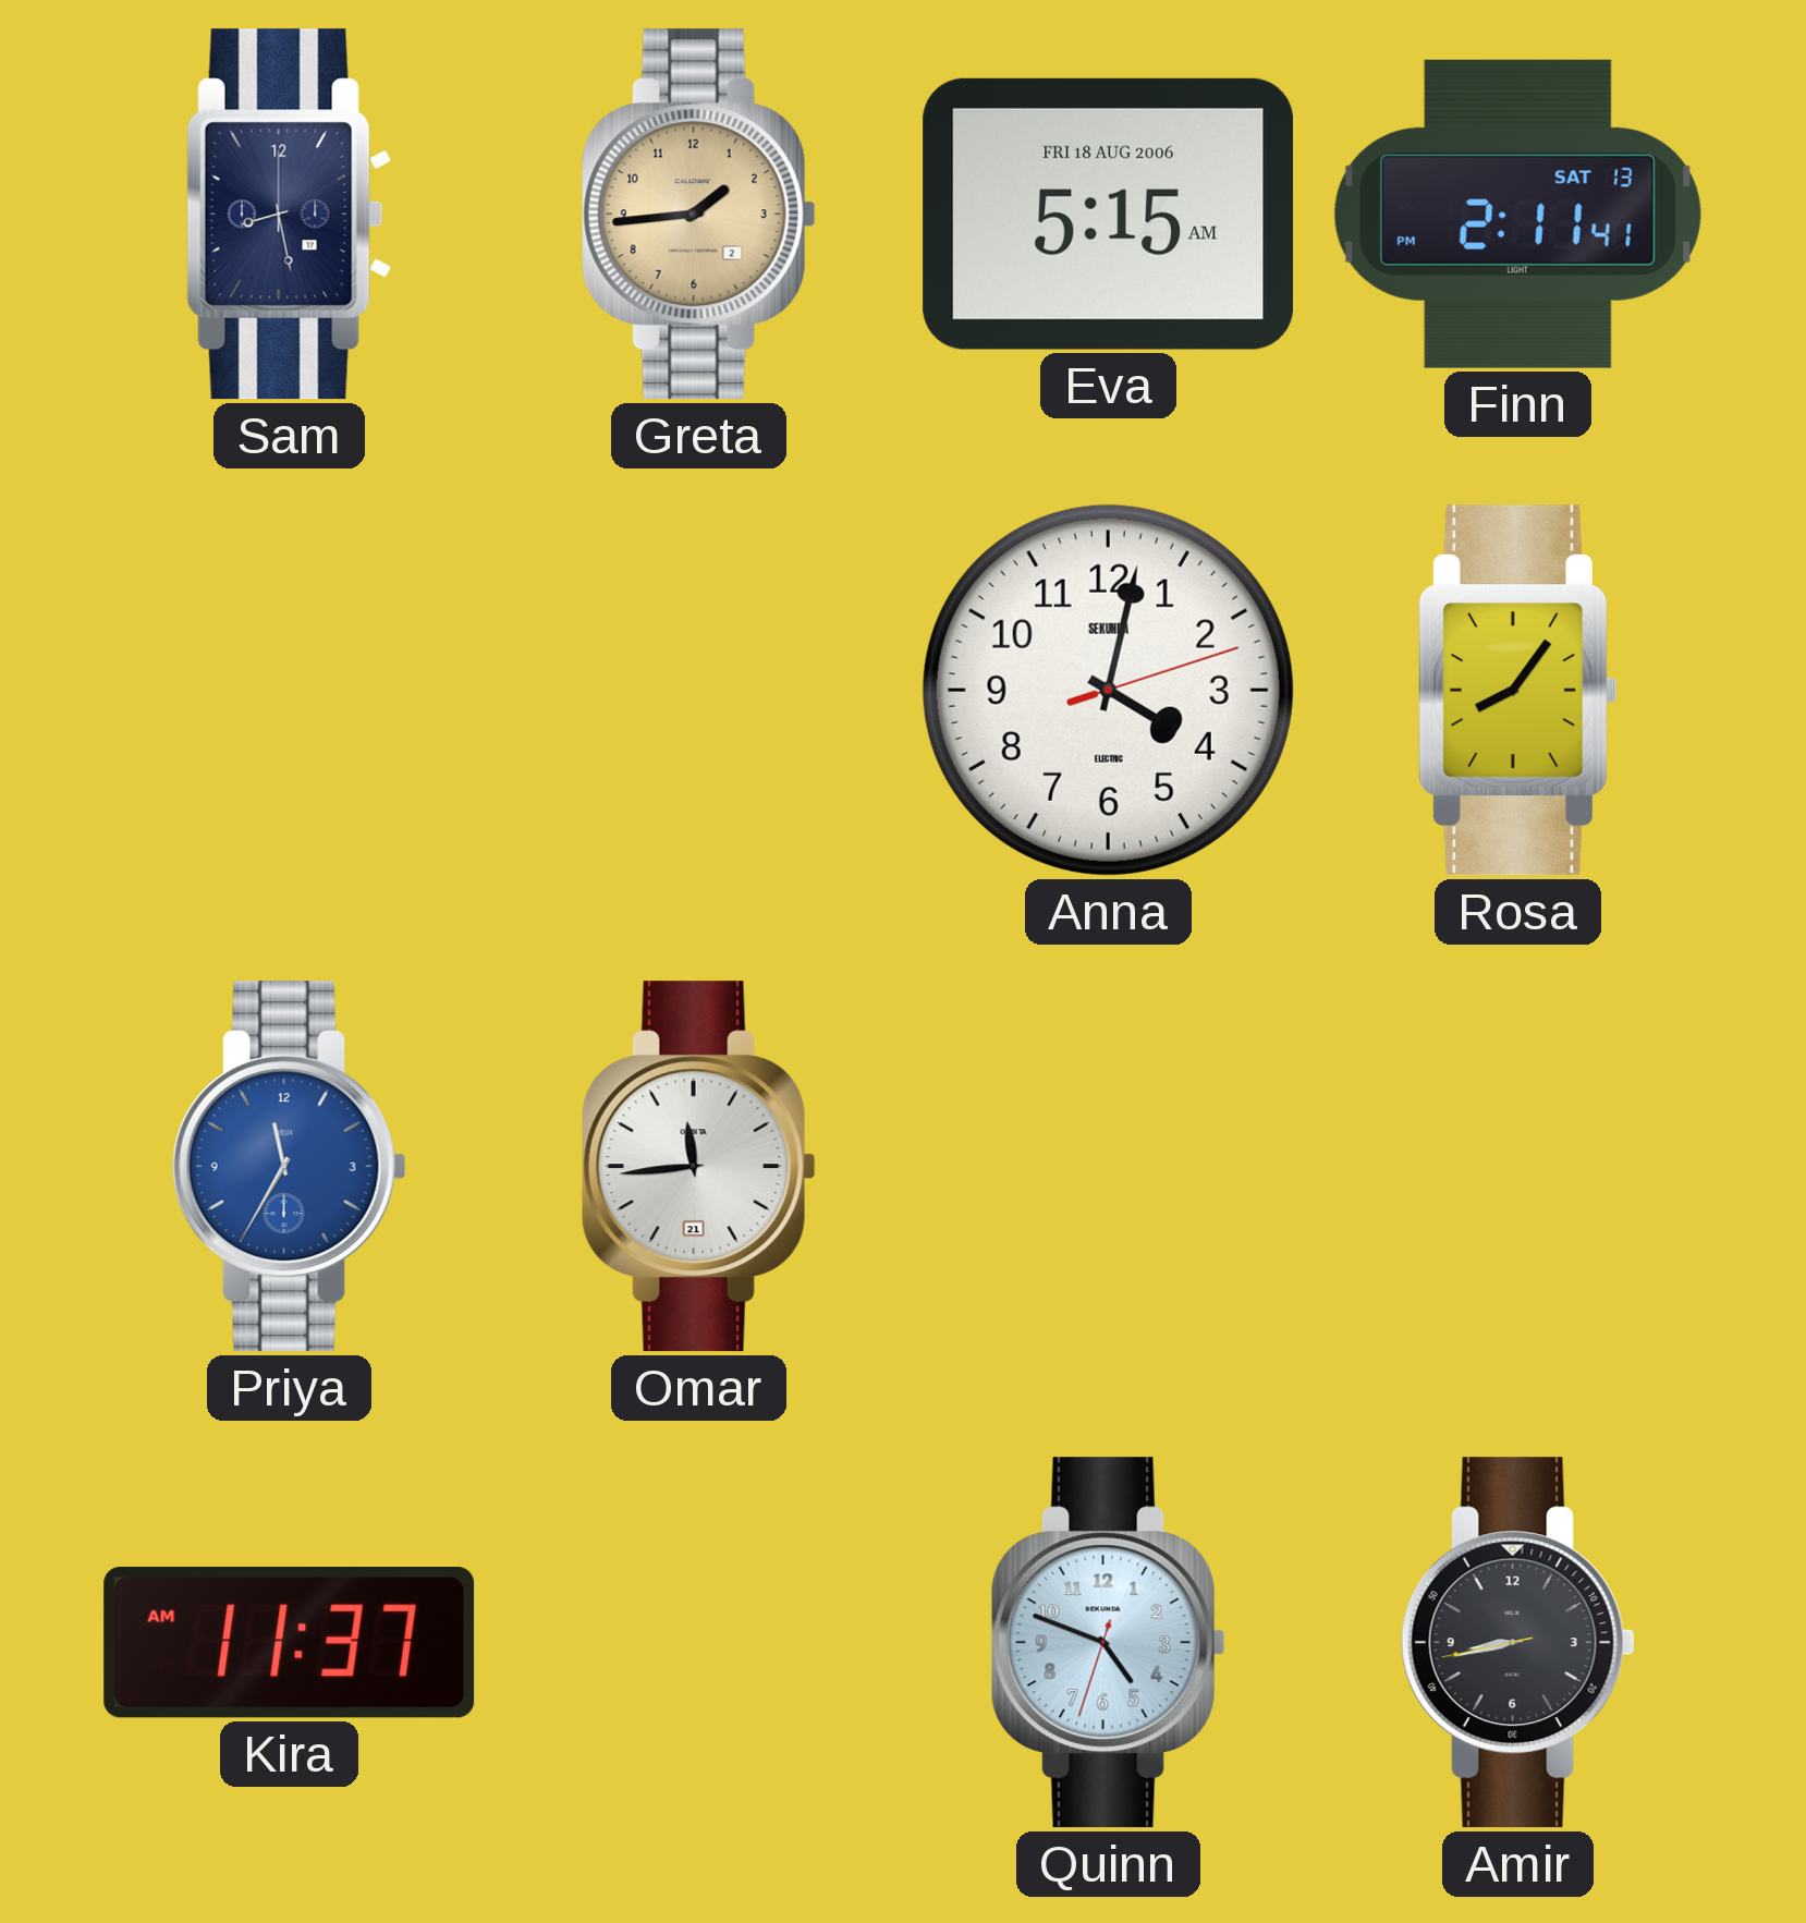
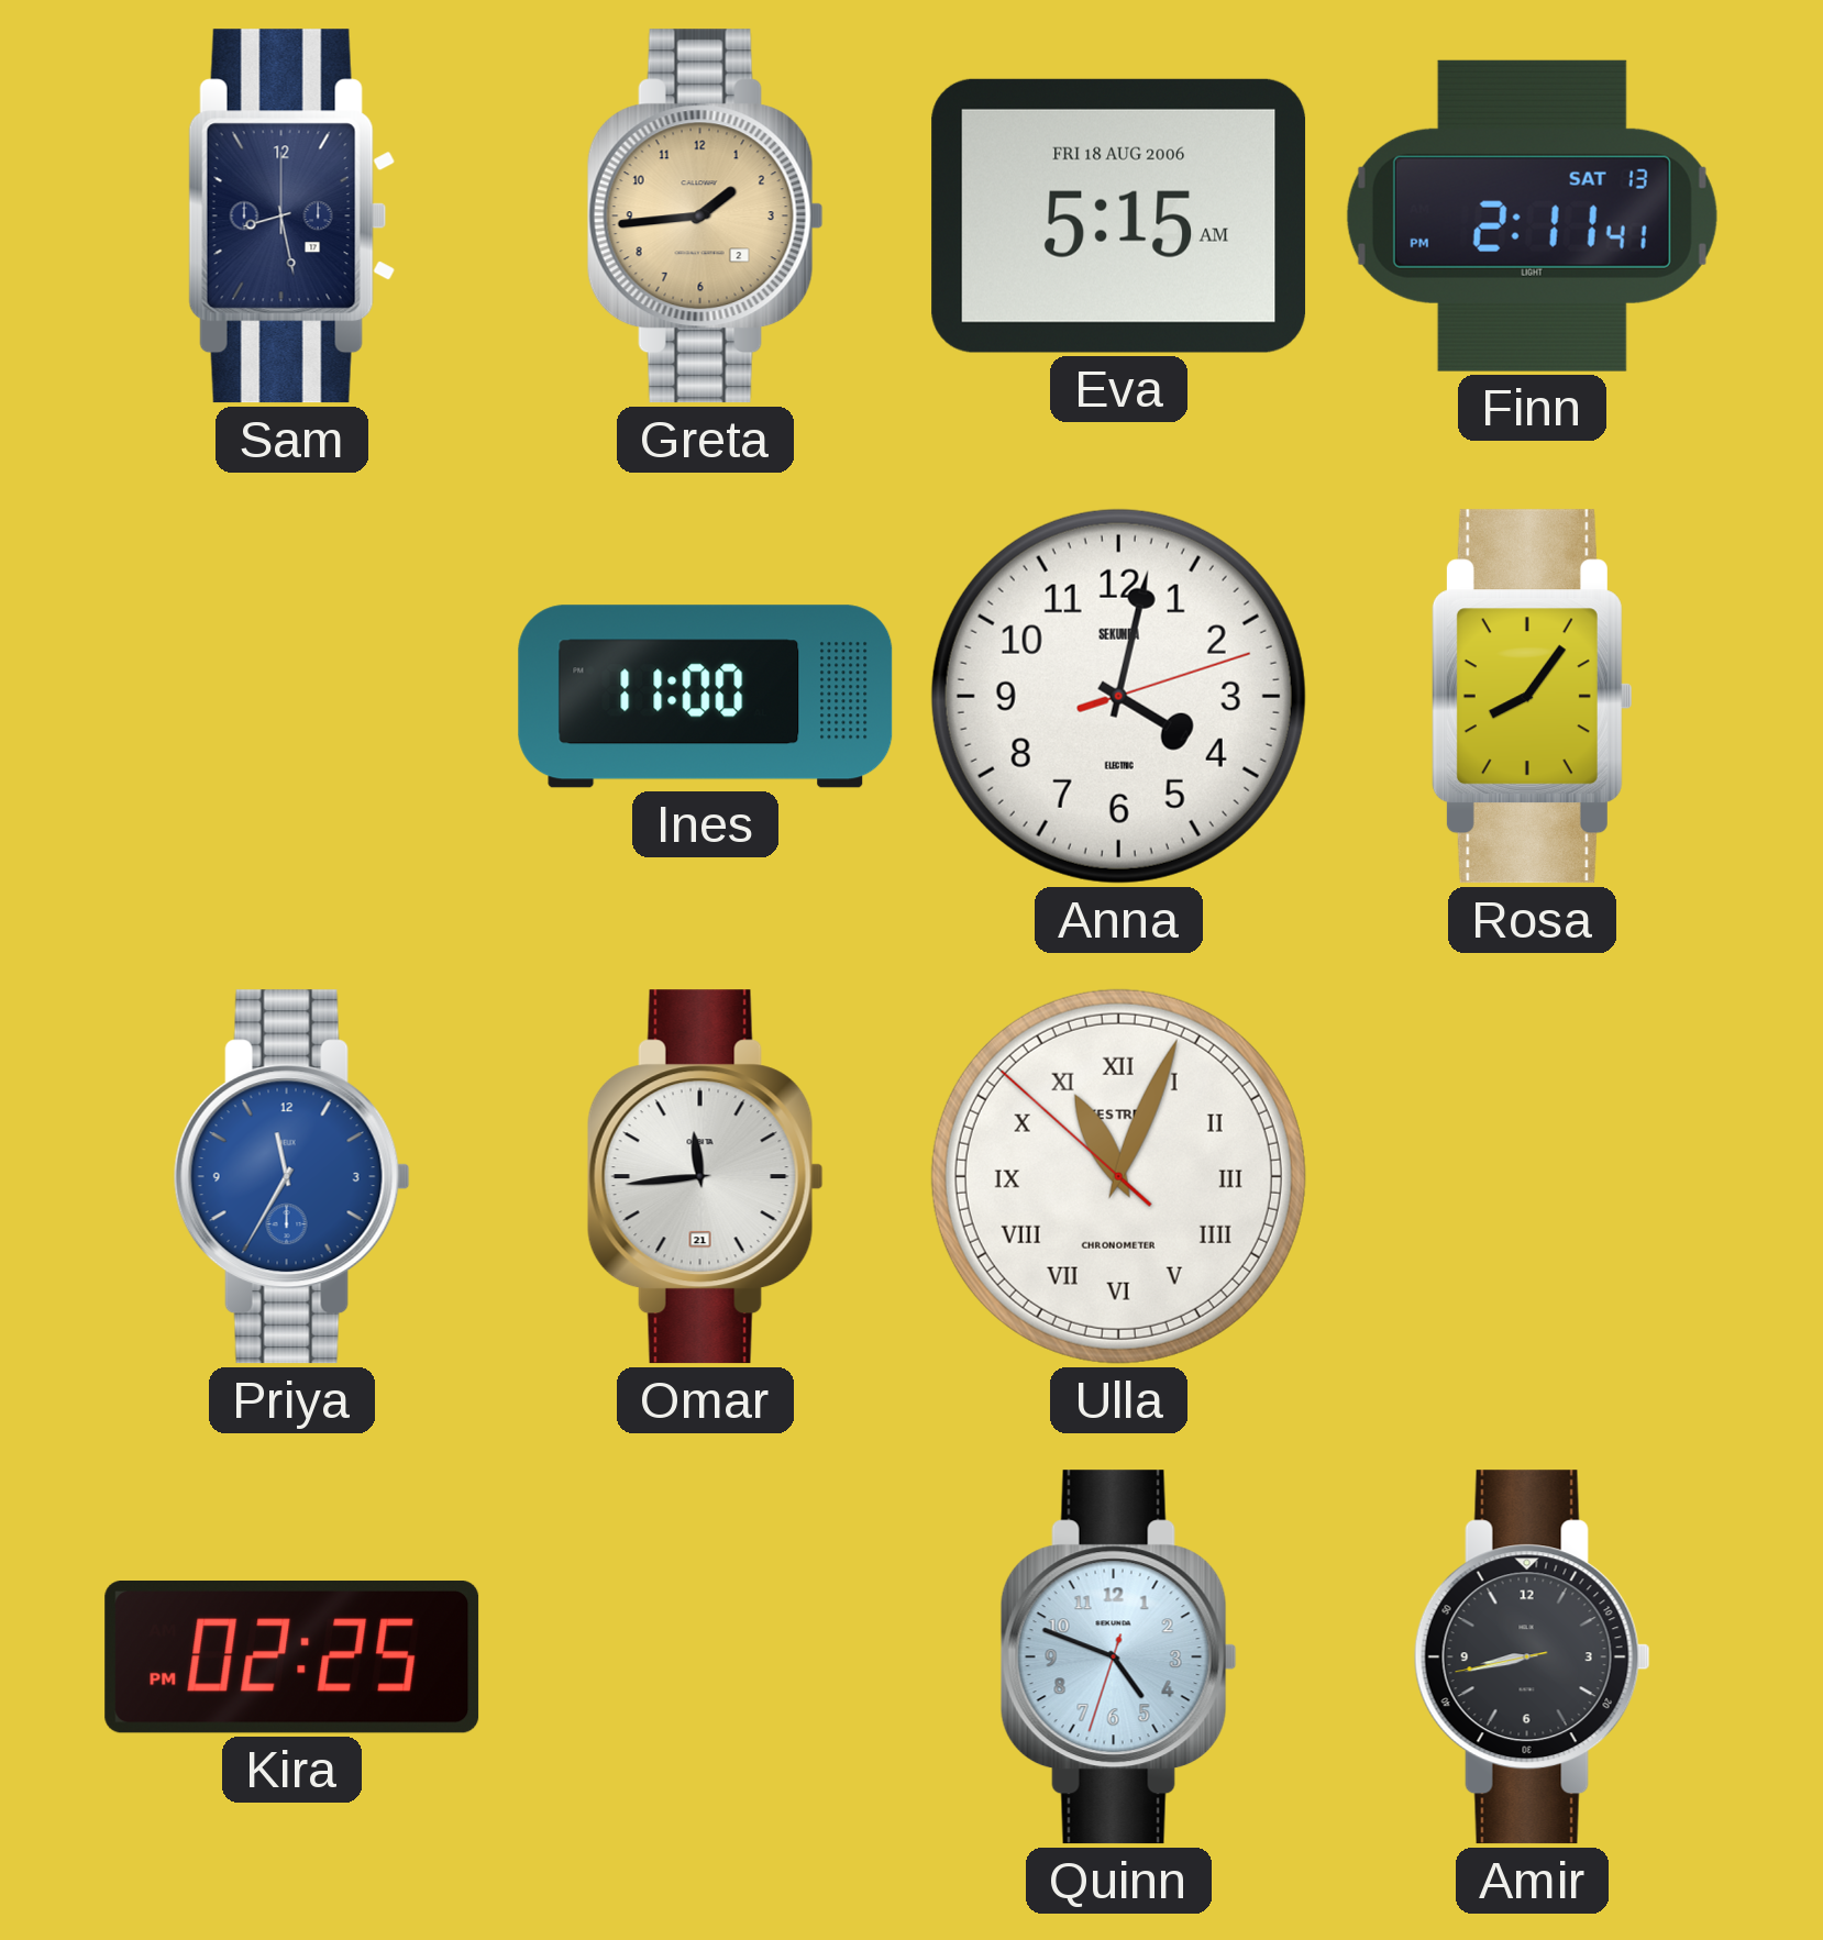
Ines: none -> 11:00 (706, 697)
Ulla: none -> 11:03 (1118, 1176)
Kira: 11:37 -> 02:25 (292, 1658)
